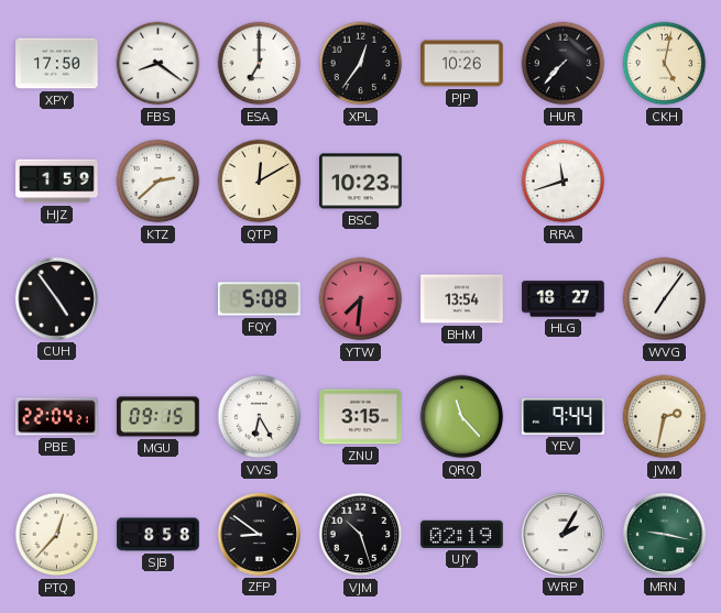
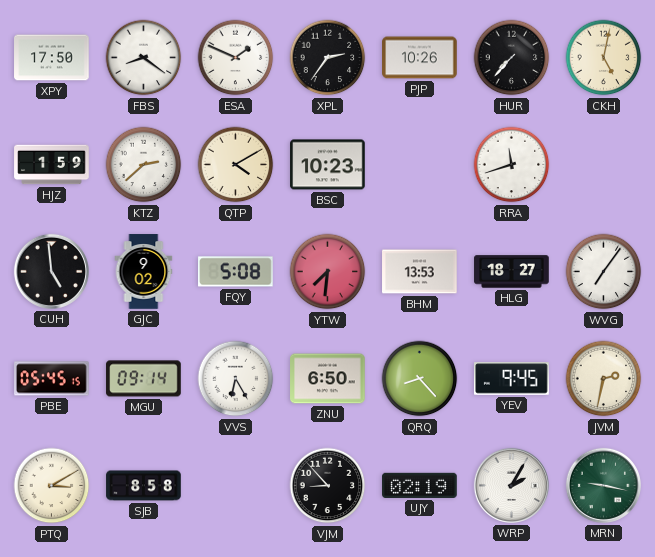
ESA: 7:00 -> 1:49 (236, 58)
XPL: 12:36 -> 2:36 (328, 58)
QTP: 12:10 -> 4:10 (236, 165)
CUH: 4:54 -> 4:59 (51, 271)
GJC: none -> 9:02 (144, 272)
BHM: 13:54 -> 13:53 (420, 272)
PBE: 22:04 -> 05:45 (52, 379)
MGU: 09:15 -> 09:14 (144, 379)
ZNU: 3:15 -> 6:50 (328, 379)
QRQ: 11:23 -> 8:23 (420, 379)
YEV: 9:44 -> 9:45 (512, 379)
PTQ: 12:37 -> 3:10 (52, 486)
ZFP: 8:51 -> none (259, 534)
VJM: 10:27 -> 8:53 (328, 486)
